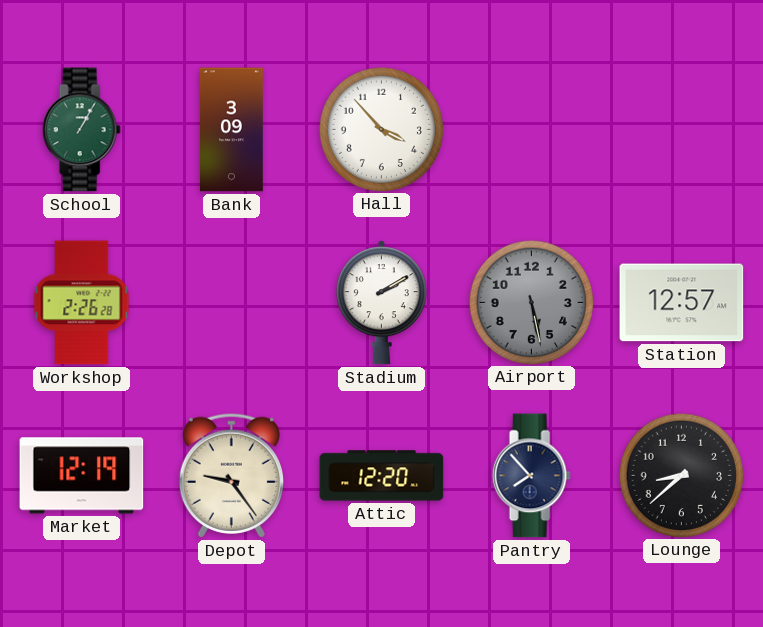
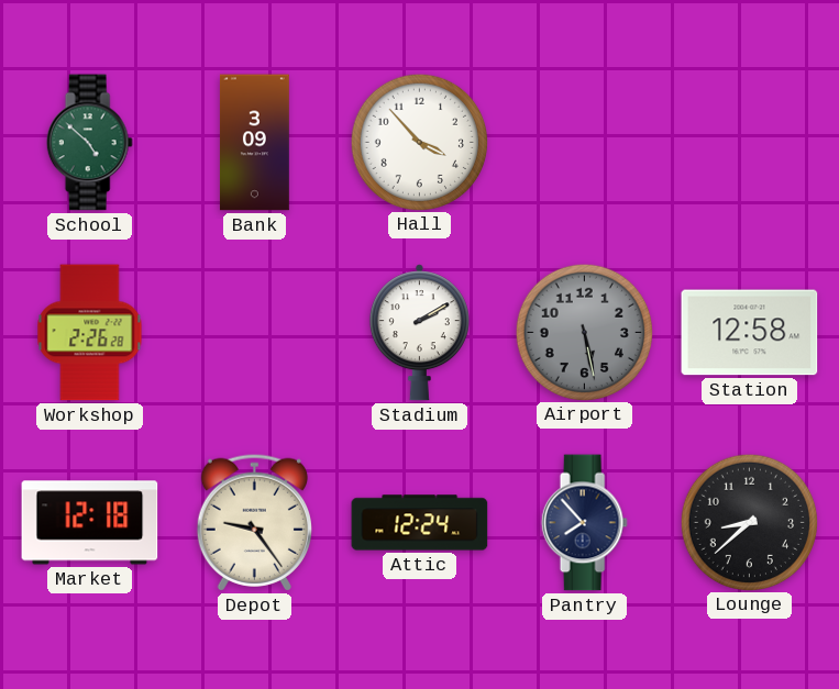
School: 1:05 -> 4:52 (89, 143)
Station: 12:57 -> 12:58 (750, 333)
Market: 12:19 -> 12:18 (90, 523)
Attic: 12:20 -> 12:24 (420, 523)
